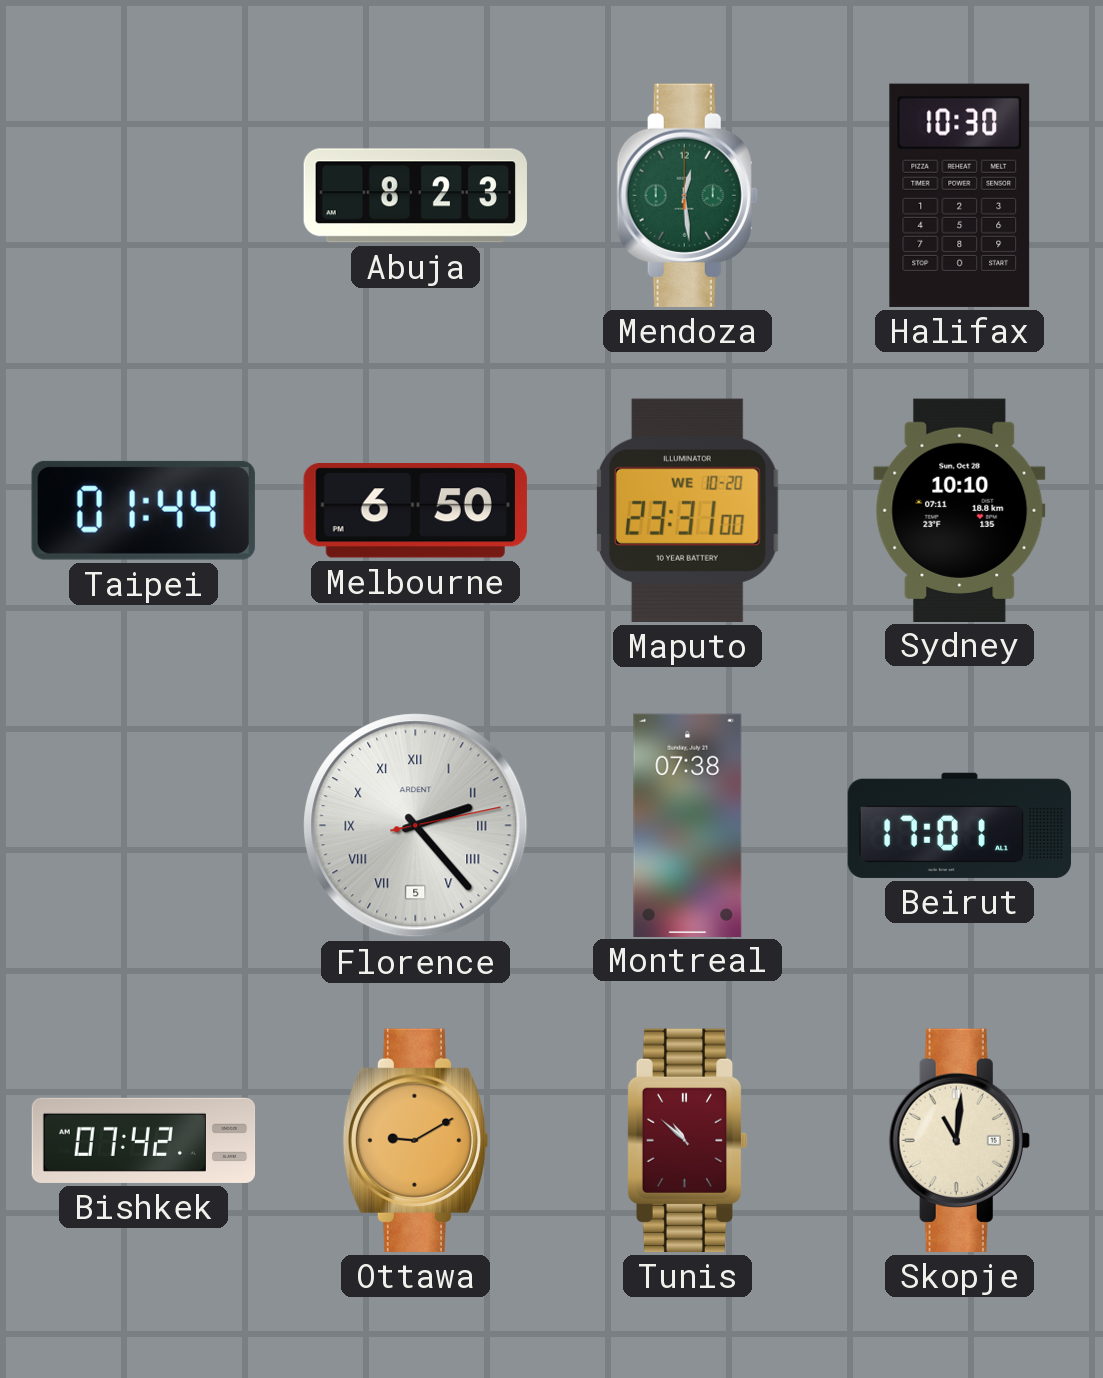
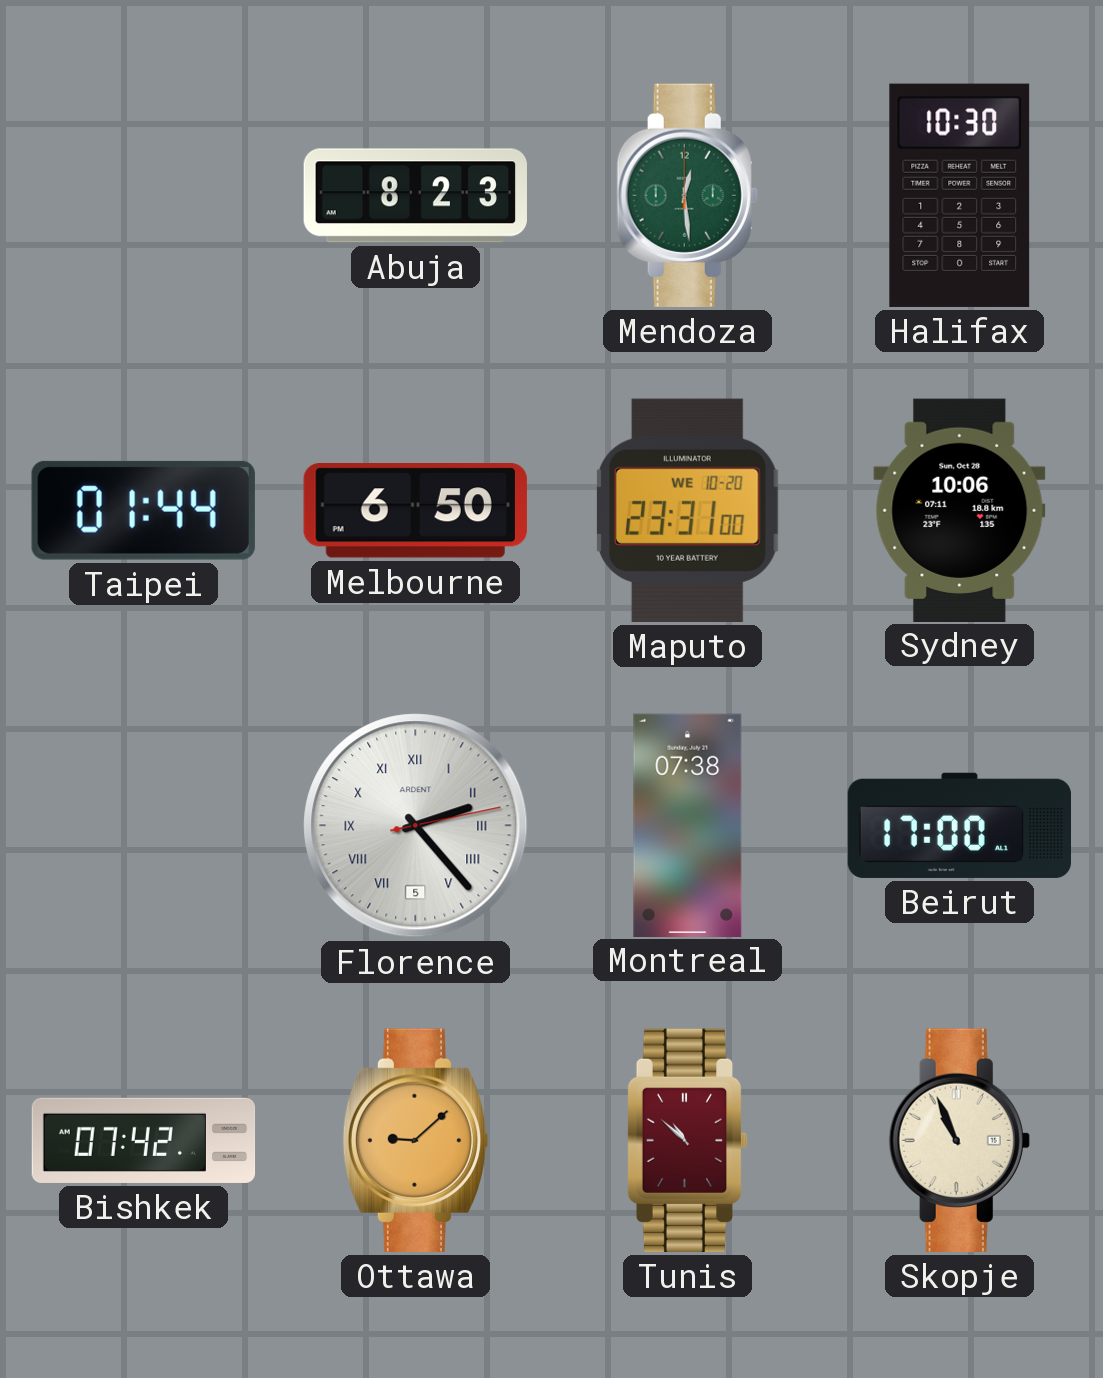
Sydney: 10:10 -> 10:06 (960, 510)
Beirut: 17:01 -> 17:00 (959, 825)
Ottawa: 9:10 -> 9:08 (416, 1140)
Skopje: 11:01 -> 10:56 (959, 1140)
